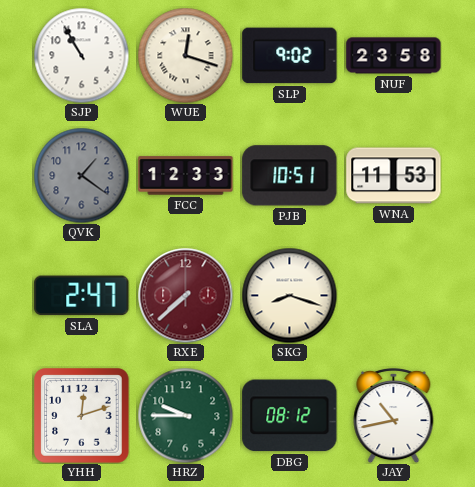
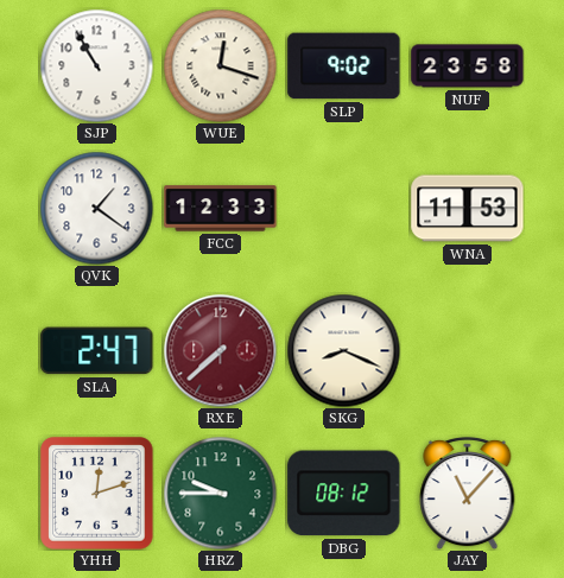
QVK dial: grey -> white (96, 208)
PJB: 10:51 -> none (290, 176)
SKG: 8:18 -> 8:19 (343, 350)
JAY: 10:43 -> 11:07 (468, 493)
